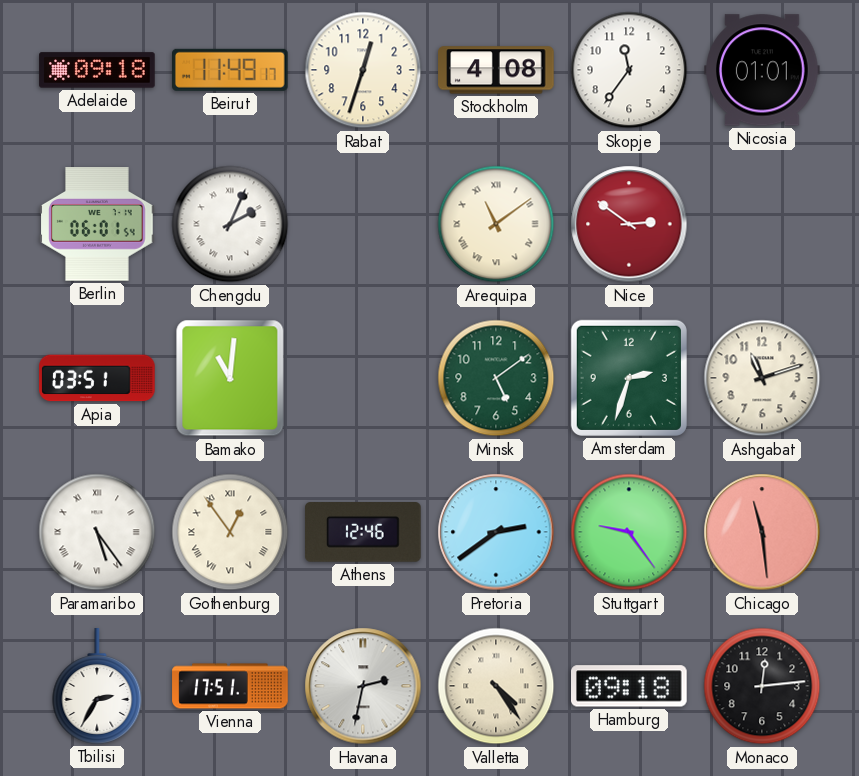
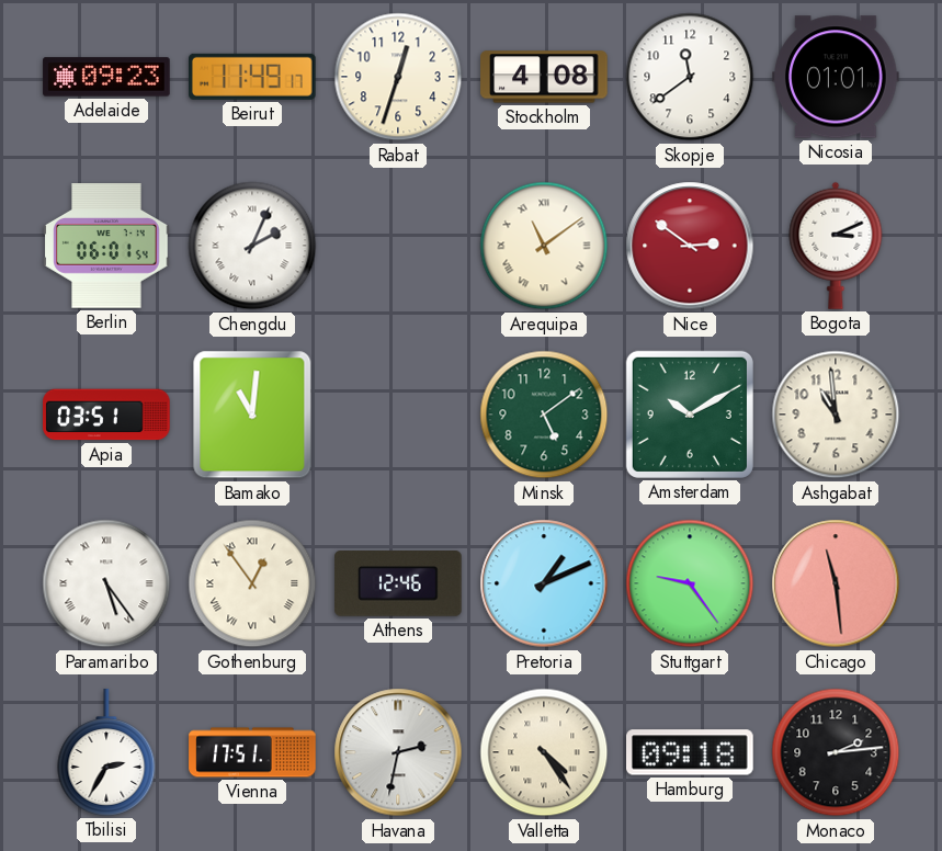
Adelaide: 09:18 -> 09:23 (106, 77)
Skopje: 11:36 -> 11:39 (690, 77)
Bogota: none -> 3:11 (836, 246)
Amsterdam: 2:33 -> 10:10 (690, 415)
Ashgabat: 11:12 -> 10:59 (836, 415)
Pretoria: 2:39 -> 1:11 (544, 583)
Monaco: 12:14 -> 2:14 (836, 752)
